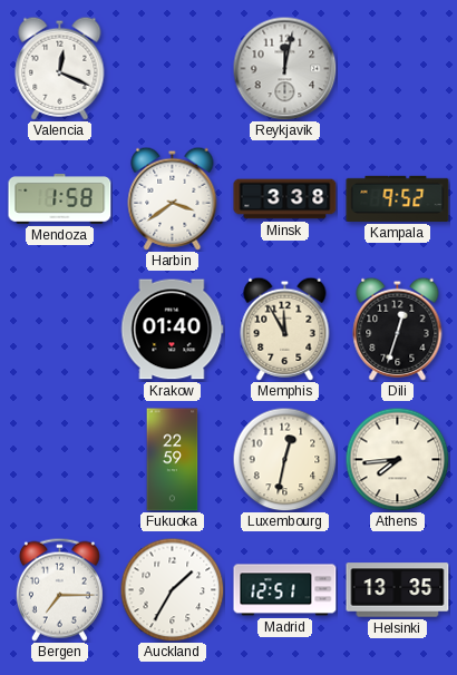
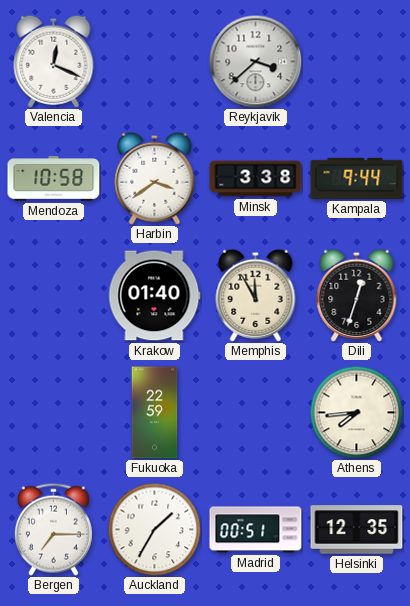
Reykjavik: 12:02 -> 3:38 (255, 61)
Mendoza: 1:58 -> 10:58 (54, 179)
Kampala: 9:52 -> 9:44 (357, 178)
Luxembourg: 12:32 -> none (284, 459)
Madrid: 12:51 -> 00:51 (256, 530)
Helsinki: 13:35 -> 12:35 (357, 530)
